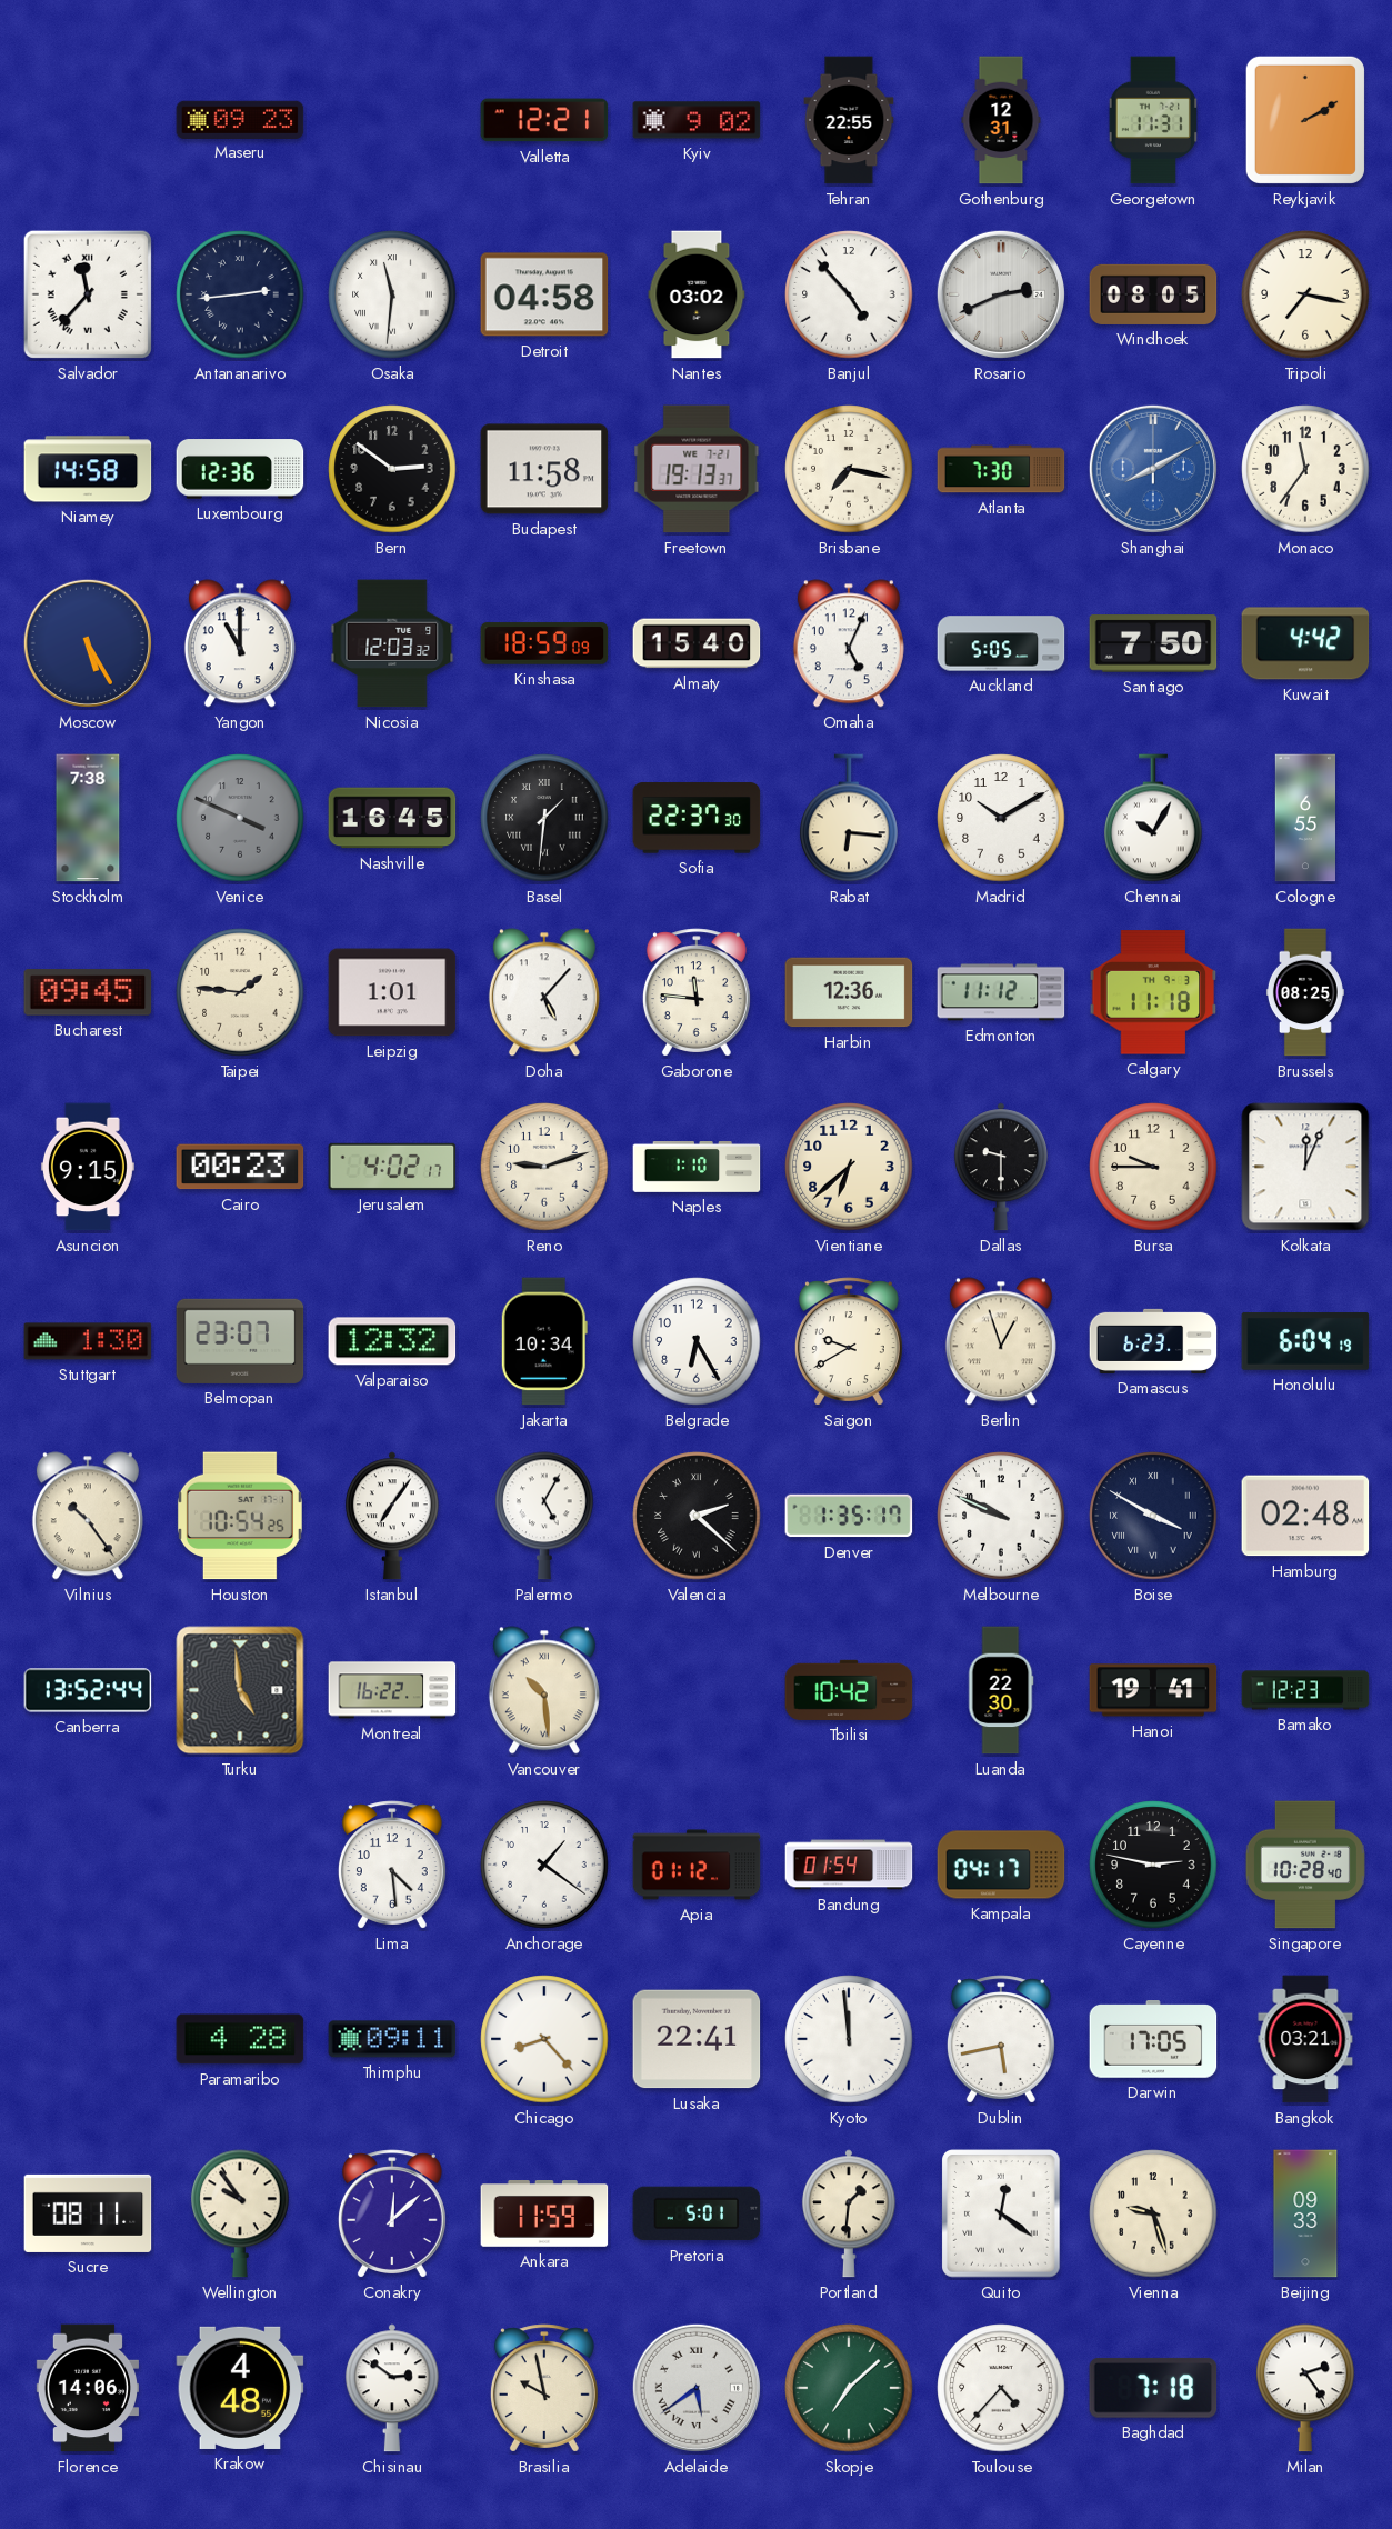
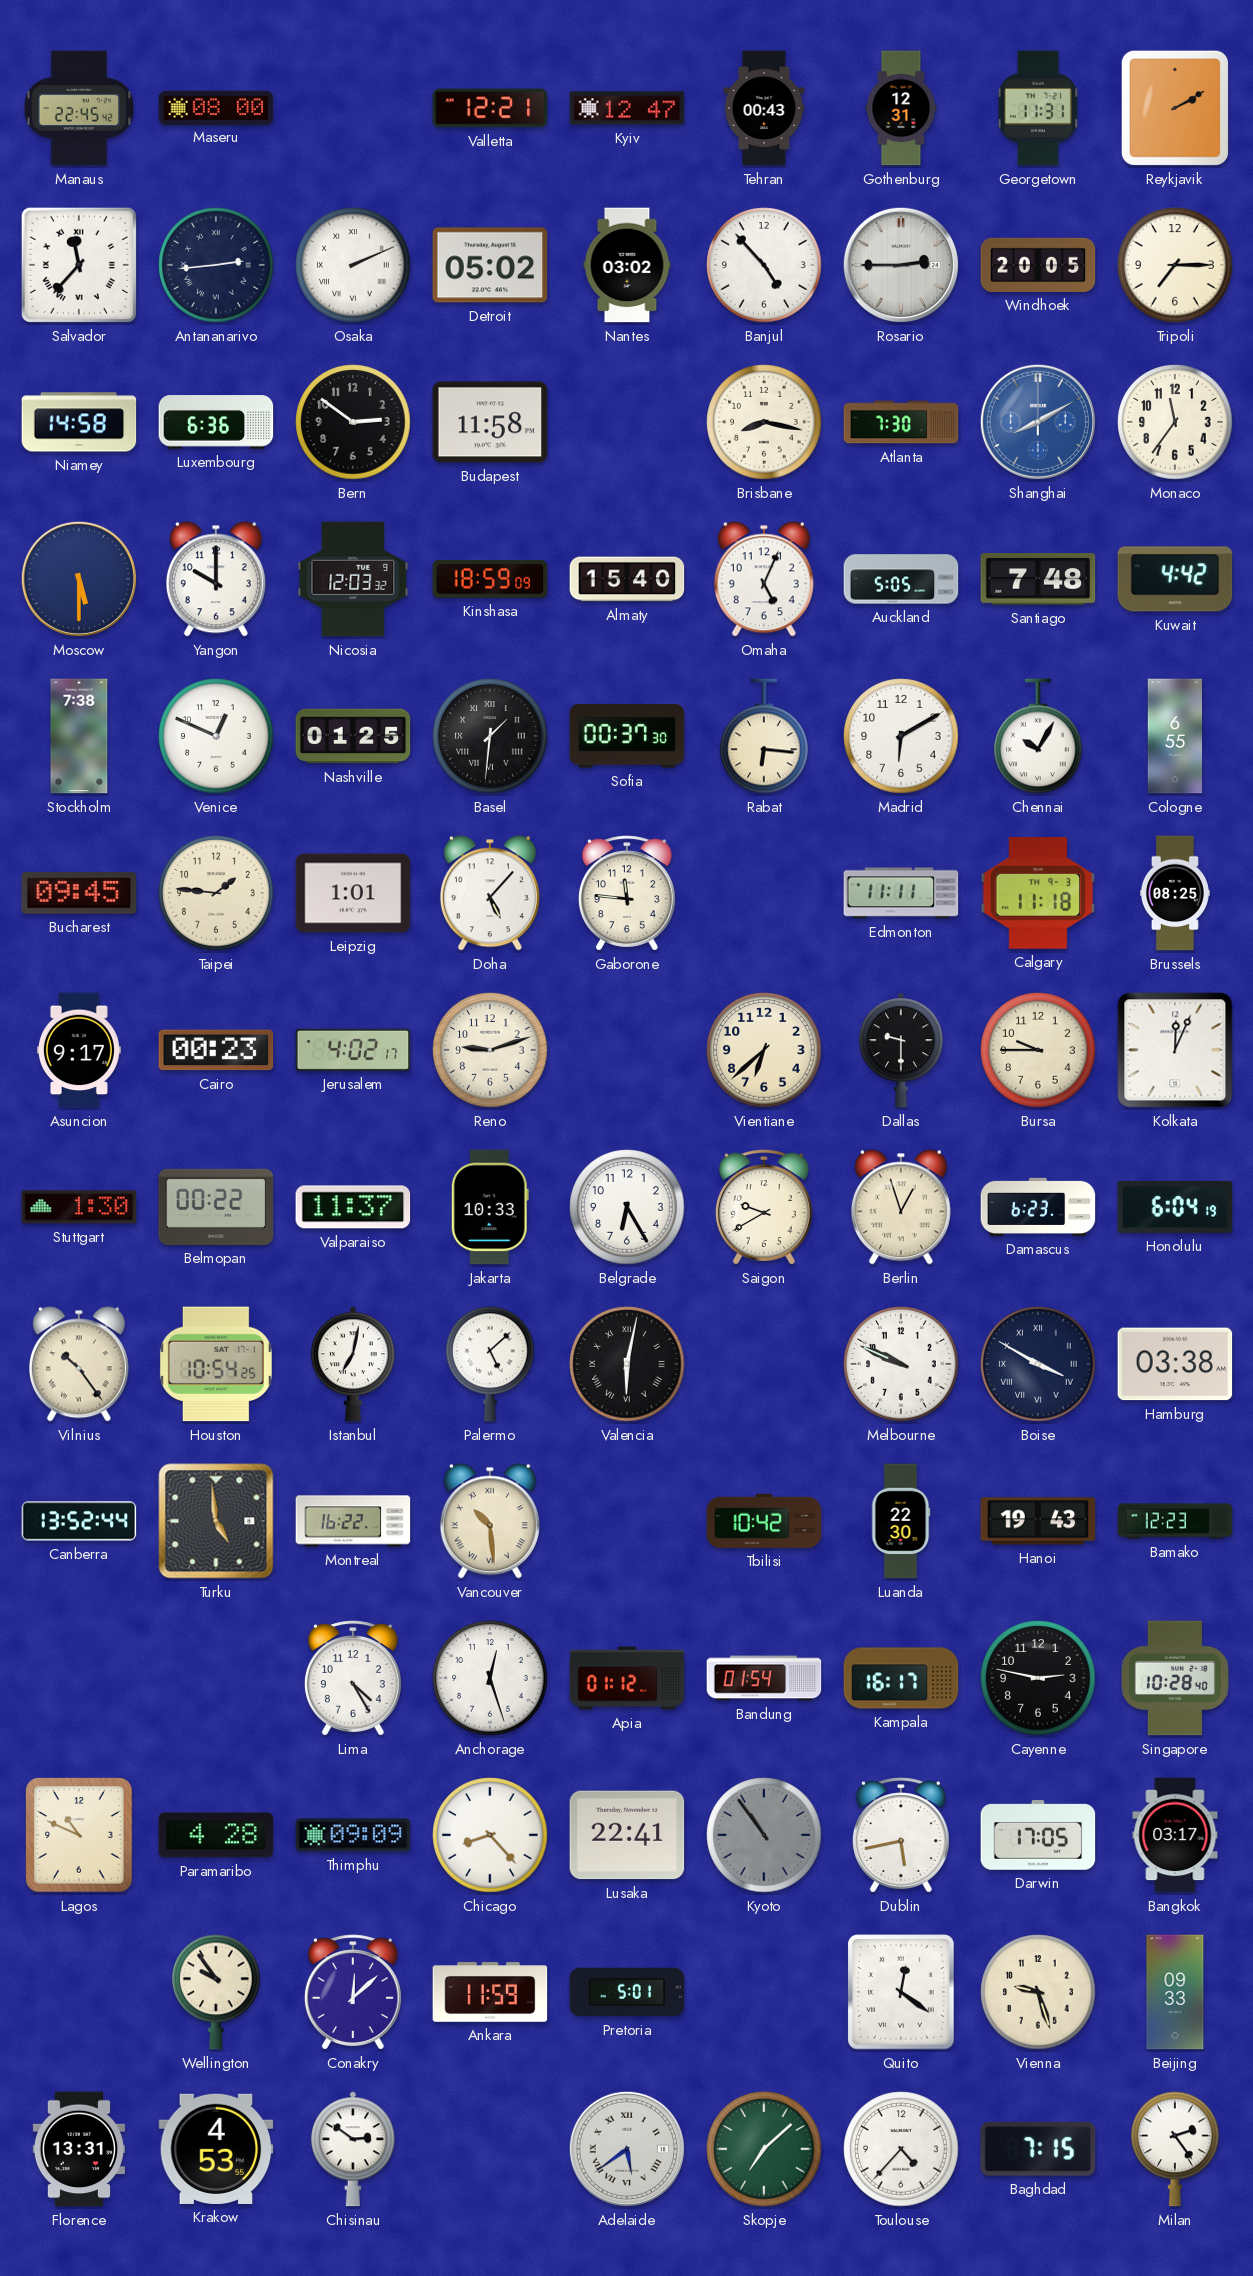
Manaus: none -> 22:45 (78, 108)
Maseru: 09:23 -> 08:00 (216, 107)
Kyiv: 9:02 -> 12:47 (627, 108)
Tehran: 22:55 -> 00:43 (764, 108)
Osaka: 11:31 -> 2:11 (353, 265)
Detroit: 04:58 -> 05:02 (490, 265)
Rosario: 2:41 -> 2:45 (901, 265)
Windhoek: 08:05 -> 20:05 (1038, 265)
Tripoli: 7:17 -> 7:15 (1175, 265)
Luxembourg: 12:36 -> 6:36 (216, 422)
Freetown: 19:13 -> none (697, 469)
Brisbane: 7:17 -> 8:17 (764, 422)
Moscow: 5:25 -> 5:30 (79, 579)
Yangon: 11:00 -> 10:00 (216, 579)
Santiago: 7:50 -> 7:48 (1038, 579)
Venice: 3:49 -> 12:49 (216, 736)
Venice dial: grey -> white (216, 736)
Nashville: 16:45 -> 01:25 (353, 736)
Sofia: 22:37 -> 00:37 (627, 736)
Madrid: 10:10 -> 6:10 (901, 736)
Harbin: 12:36 -> none (849, 992)
Edmonton: 11:12 -> 11:11 (901, 893)
Asuncion: 9:15 -> 9:17 (79, 1050)
Naples: 1:10 -> none (697, 1168)
Belmopan: 23:07 -> 00:22 (216, 1207)
Valparaiso: 12:32 -> 11:37 (353, 1207)
Jakarta: 10:34 -> 10:33 (490, 1207)
Istanbul: 7:06 -> 7:02 (353, 1364)
Palermo: 5:05 -> 5:08 (490, 1364)
Valencia: 2:22 -> 6:02 (627, 1364)
Denver: 1:35 -> none (849, 1516)
Hamburg: 02:48 -> 03:38 (1175, 1364)
Hanoi: 19:41 -> 19:43 (1038, 1521)
Lima: 4:29 -> 4:25 (353, 1678)
Anchorage: 1:21 -> 12:27 (490, 1678)
Kampala: 04:17 -> 16:17 (901, 1678)
Lagos: none -> 10:49 (79, 1835)
Thimphu: 09:11 -> 09:09 (353, 1835)
Kyoto: 11:59 -> 10:54 (764, 1835)
Kyoto dial: white -> grey (764, 1835)
Bangkok: 03:21 -> 03:17 (1175, 1835)
Sucre: 08:11 -> none (88, 2213)
Portland: 1:31 -> none (849, 2213)
Florence: 14:06 -> 13:31 (78, 2149)
Krakow: 4:48 -> 4:53 (216, 2149)
Brasilia: 9:58 -> none (544, 2388)
Baghdad: 7:18 -> 7:15 (1038, 2149)
